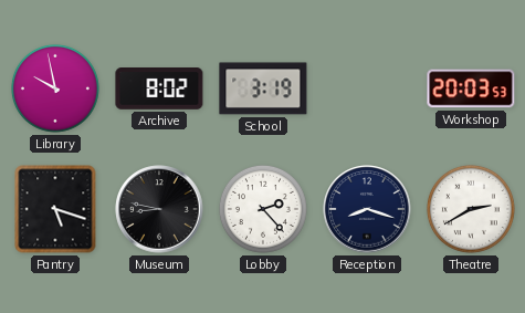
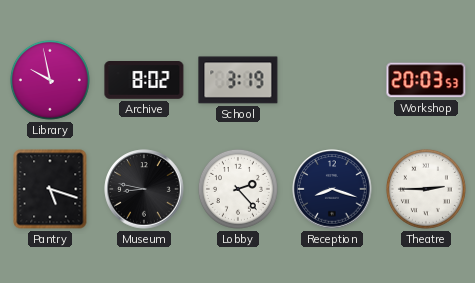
Theatre: 2:40 -> 2:45 (426, 189)
